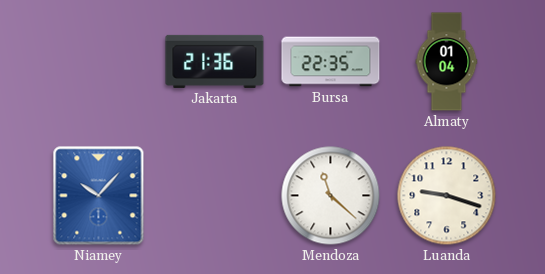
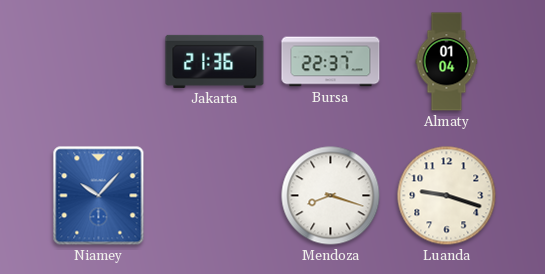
Bursa: 22:35 -> 22:37 (331, 62)
Mendoza: 11:22 -> 8:18 (331, 196)
